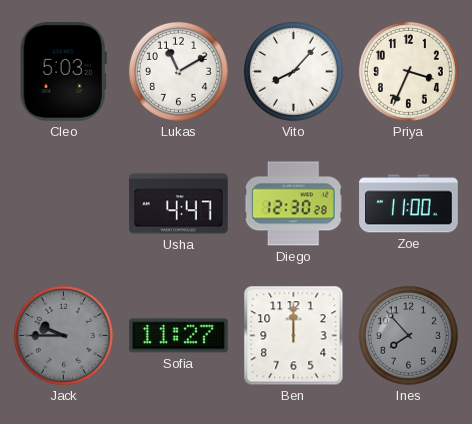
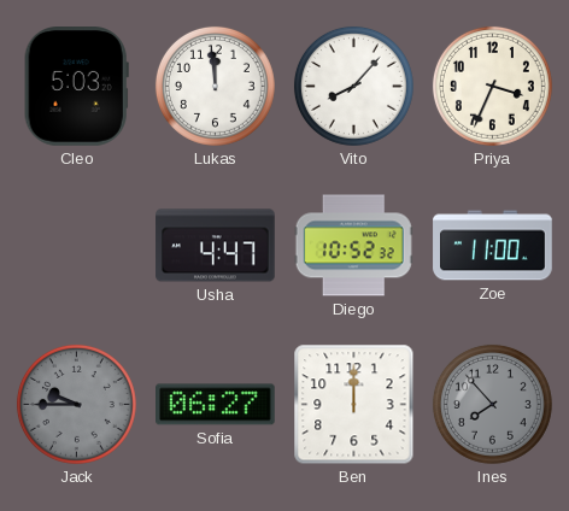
Lukas: 11:10 -> 11:59 (215, 86)
Diego: 12:30 -> 10:52 (353, 246)
Sofia: 11:27 -> 06:27 (216, 405)
